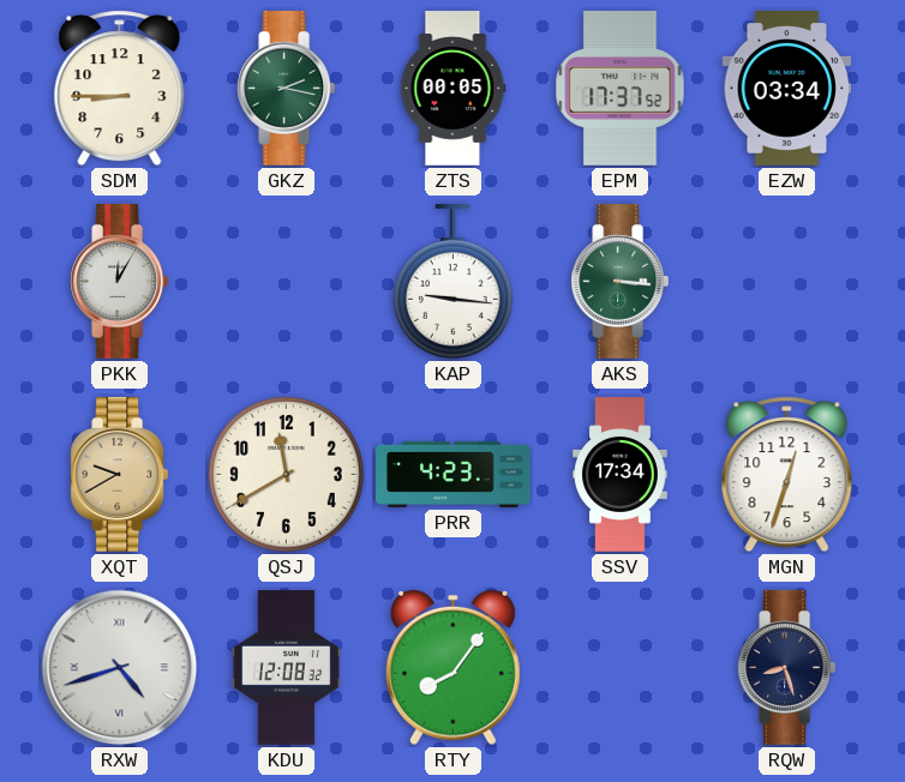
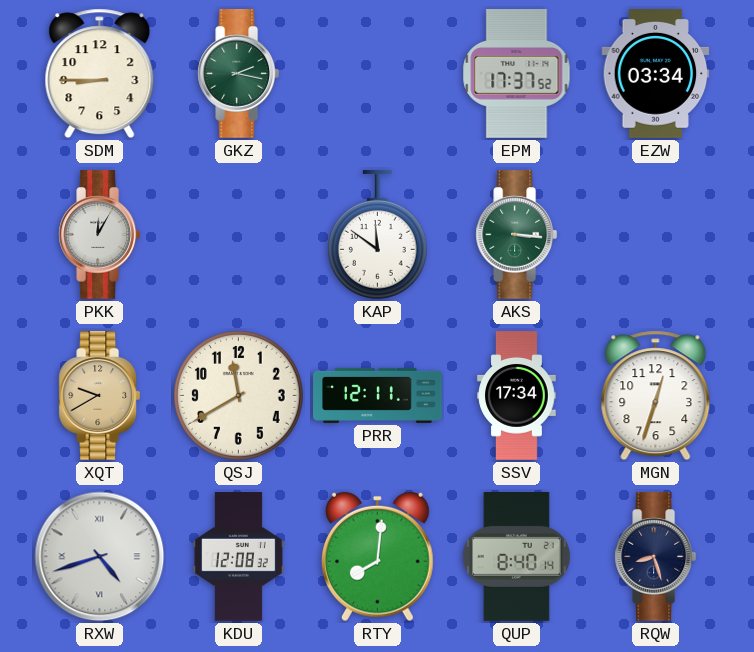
ZTS: 00:05 -> none (454, 89)
KAP: 9:16 -> 11:51 (377, 235)
PRR: 4:23 -> 12:11 (378, 395)
RTY: 8:06 -> 8:01 (377, 557)
QUP: none -> 8:40 (516, 557)
